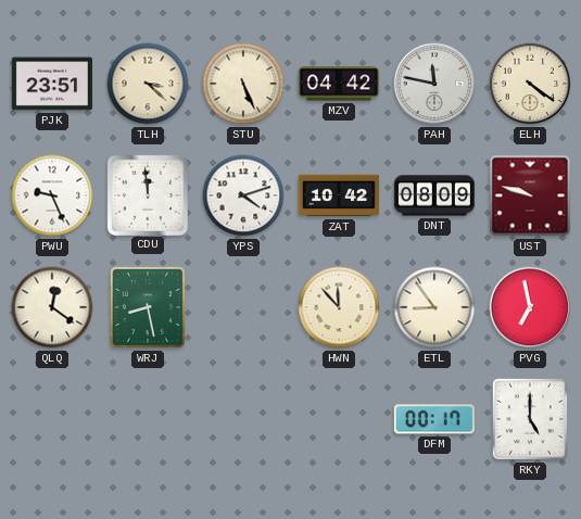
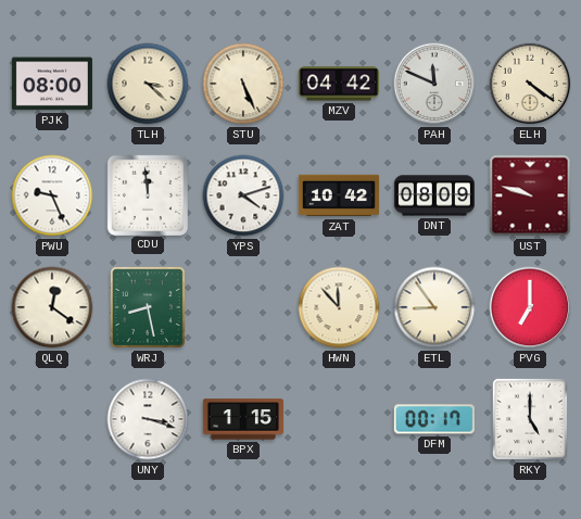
PJK: 23:51 -> 08:00 (52, 84)
PAH: 11:47 -> 11:49 (434, 84)
PVG: 6:58 -> 7:00 (530, 307)
UNY: none -> 3:18 (148, 419)
BPX: none -> 1:15 (243, 419)
